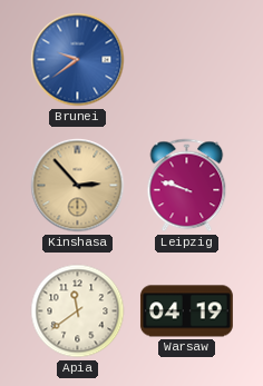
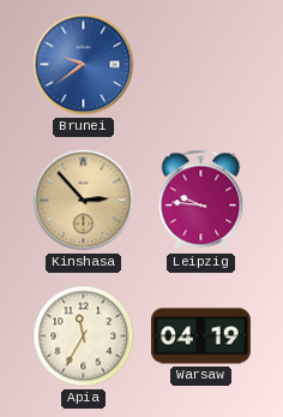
Leipzig: 9:48 -> 9:46 (201, 201)
Apia: 11:39 -> 11:35 (84, 336)
